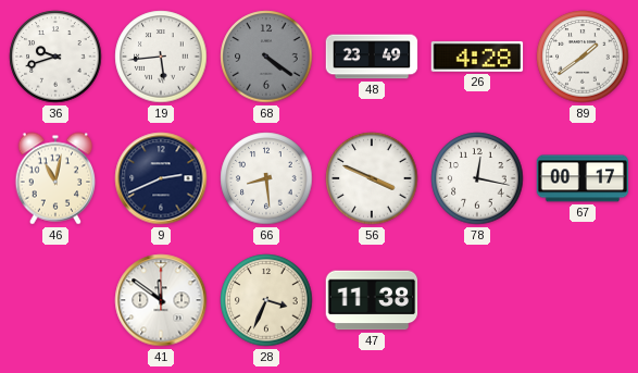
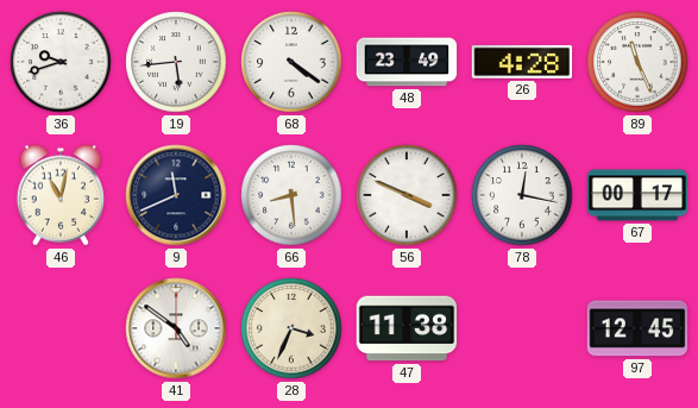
68 dial: grey -> white (291, 62)
89: 1:39 -> 11:26 (637, 62)
9: 2:41 -> 11:41 (176, 195)
41: 11:51 -> 4:51 (176, 328)
97: none -> 12:45 (637, 328)
